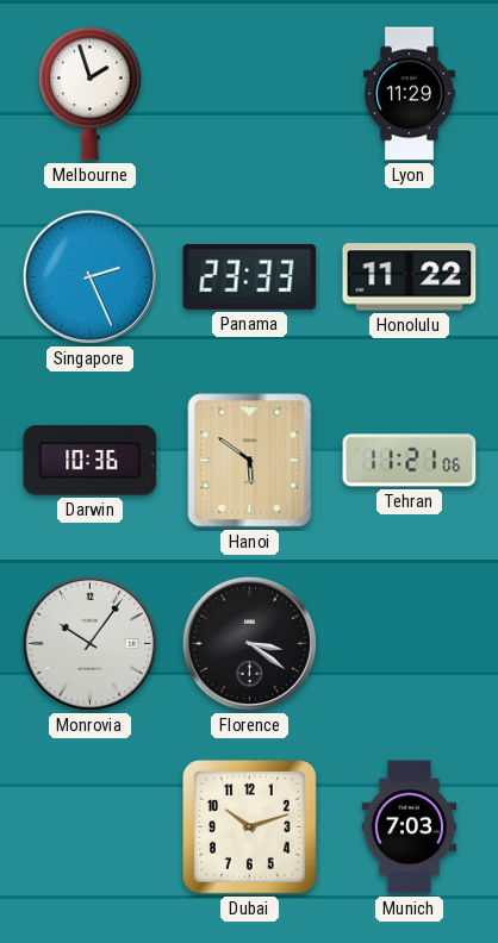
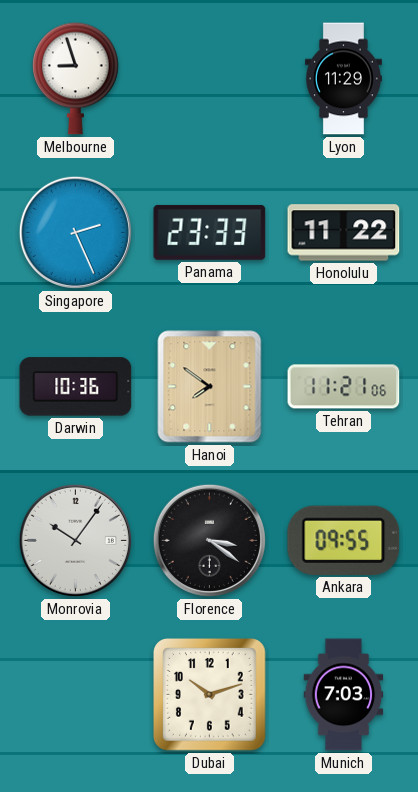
Melbourne: 1:57 -> 8:57 (76, 78)
Hanoi: 5:51 -> 7:51 (210, 387)
Ankara: none -> 09:55 (344, 540)
